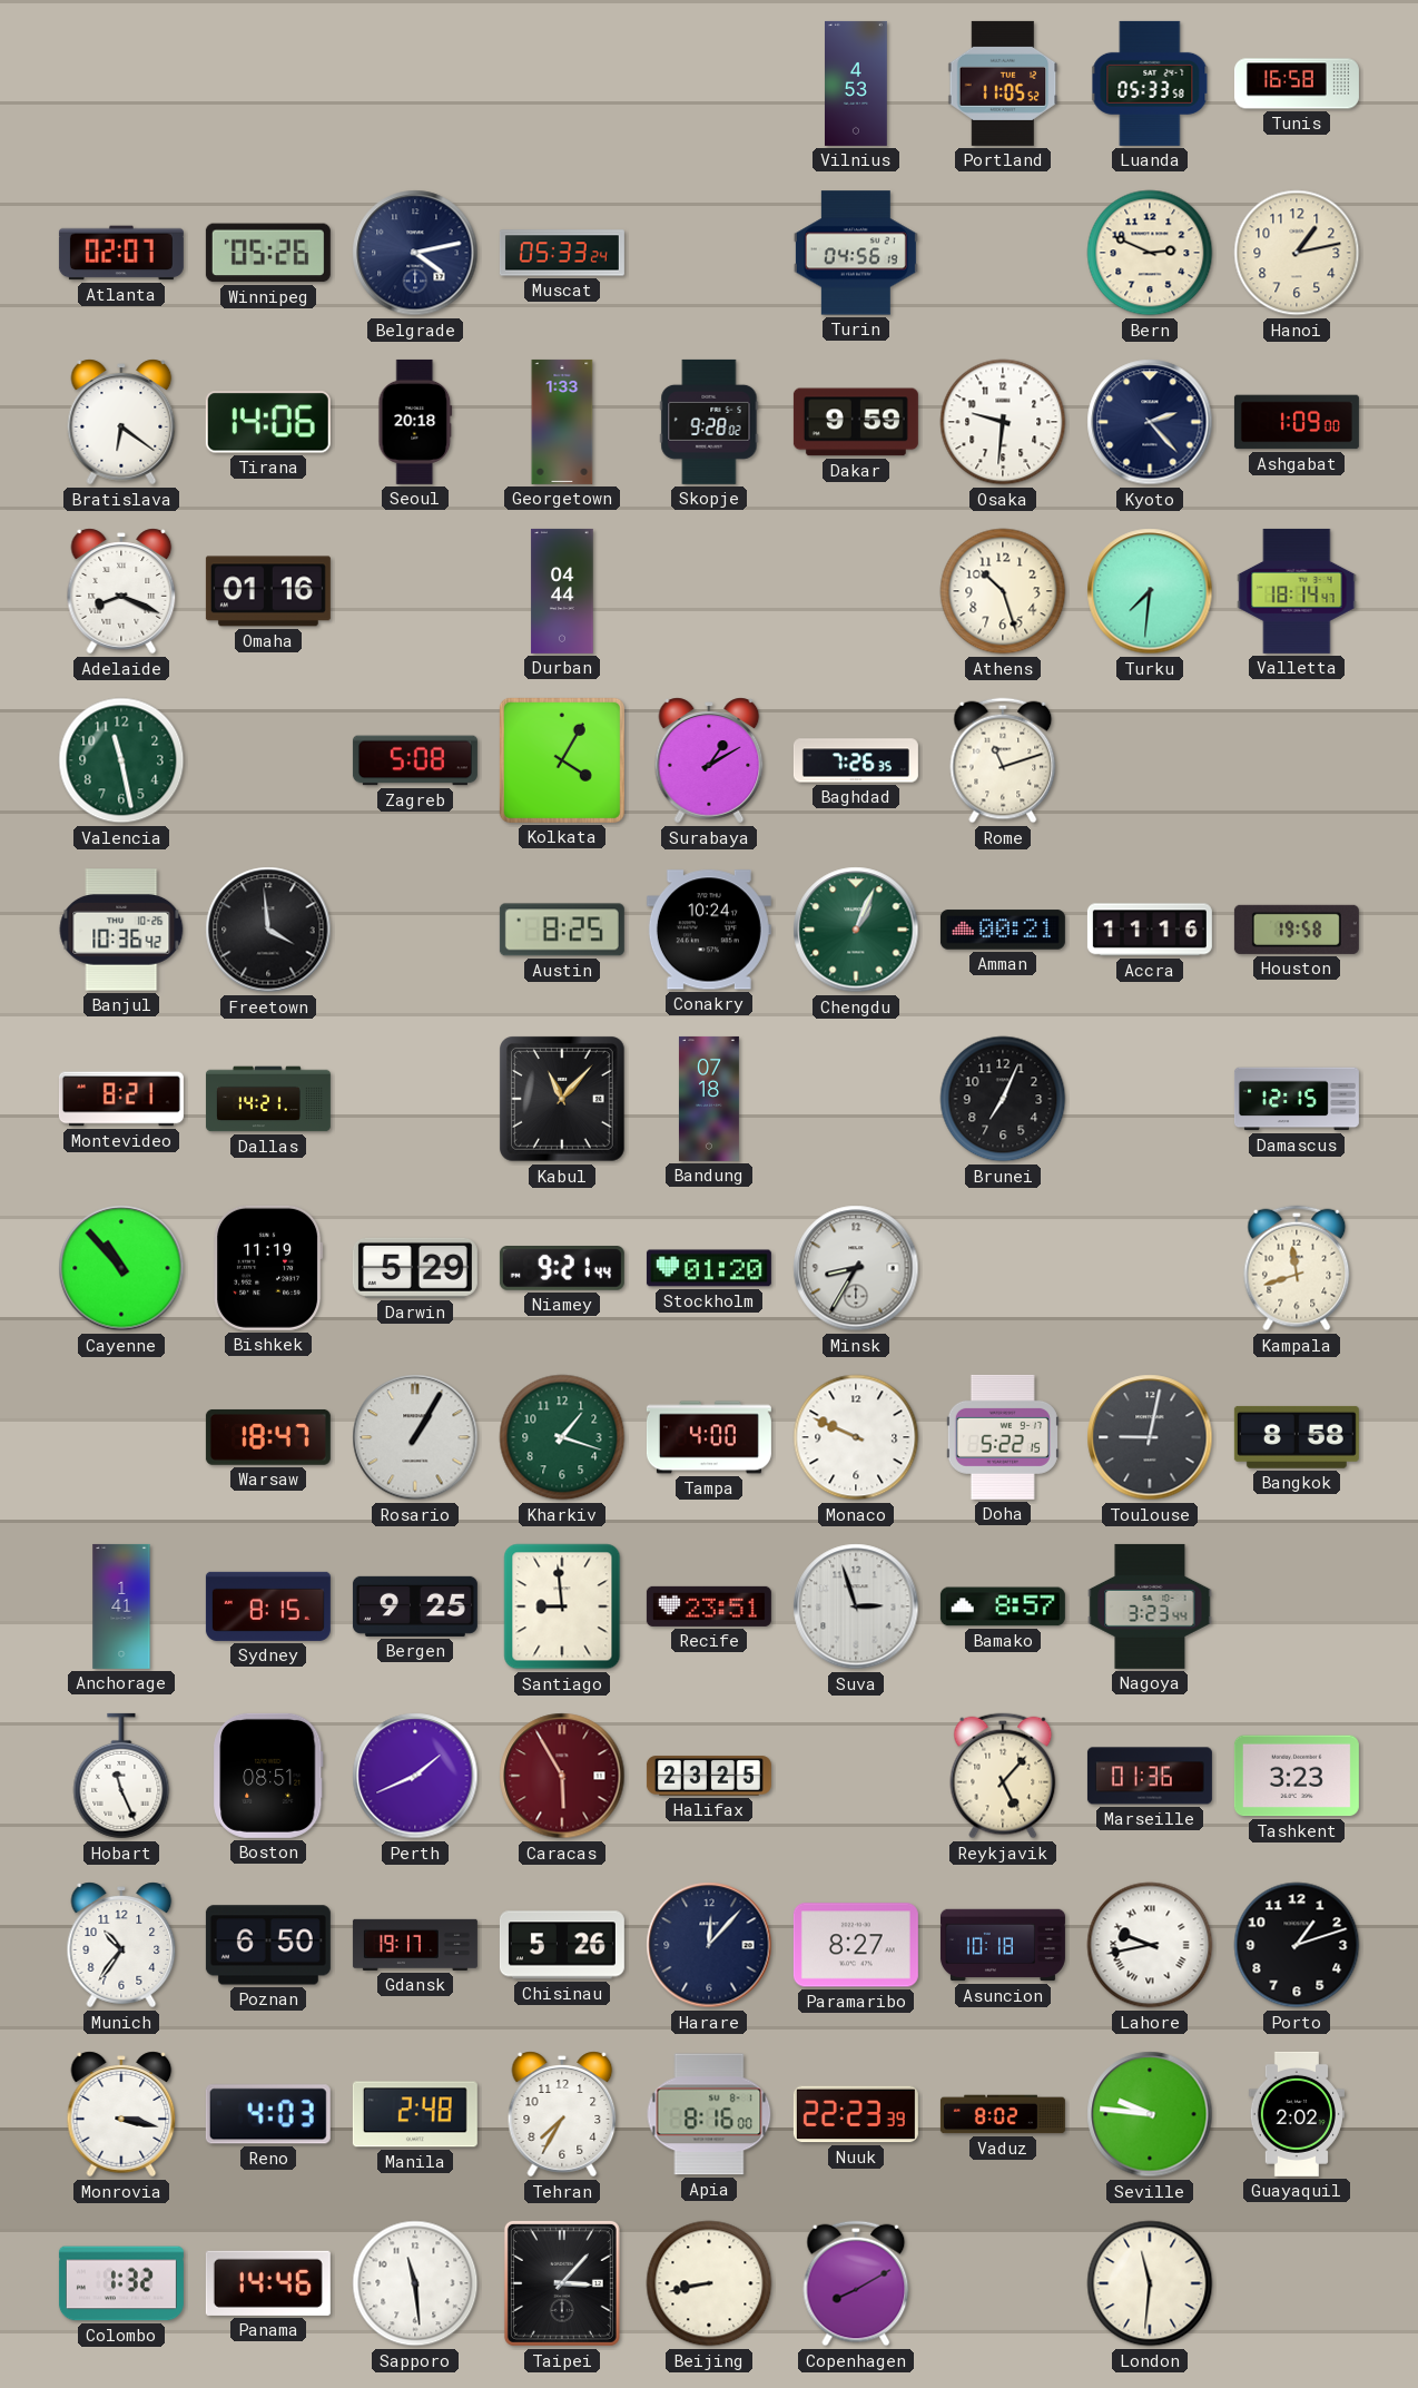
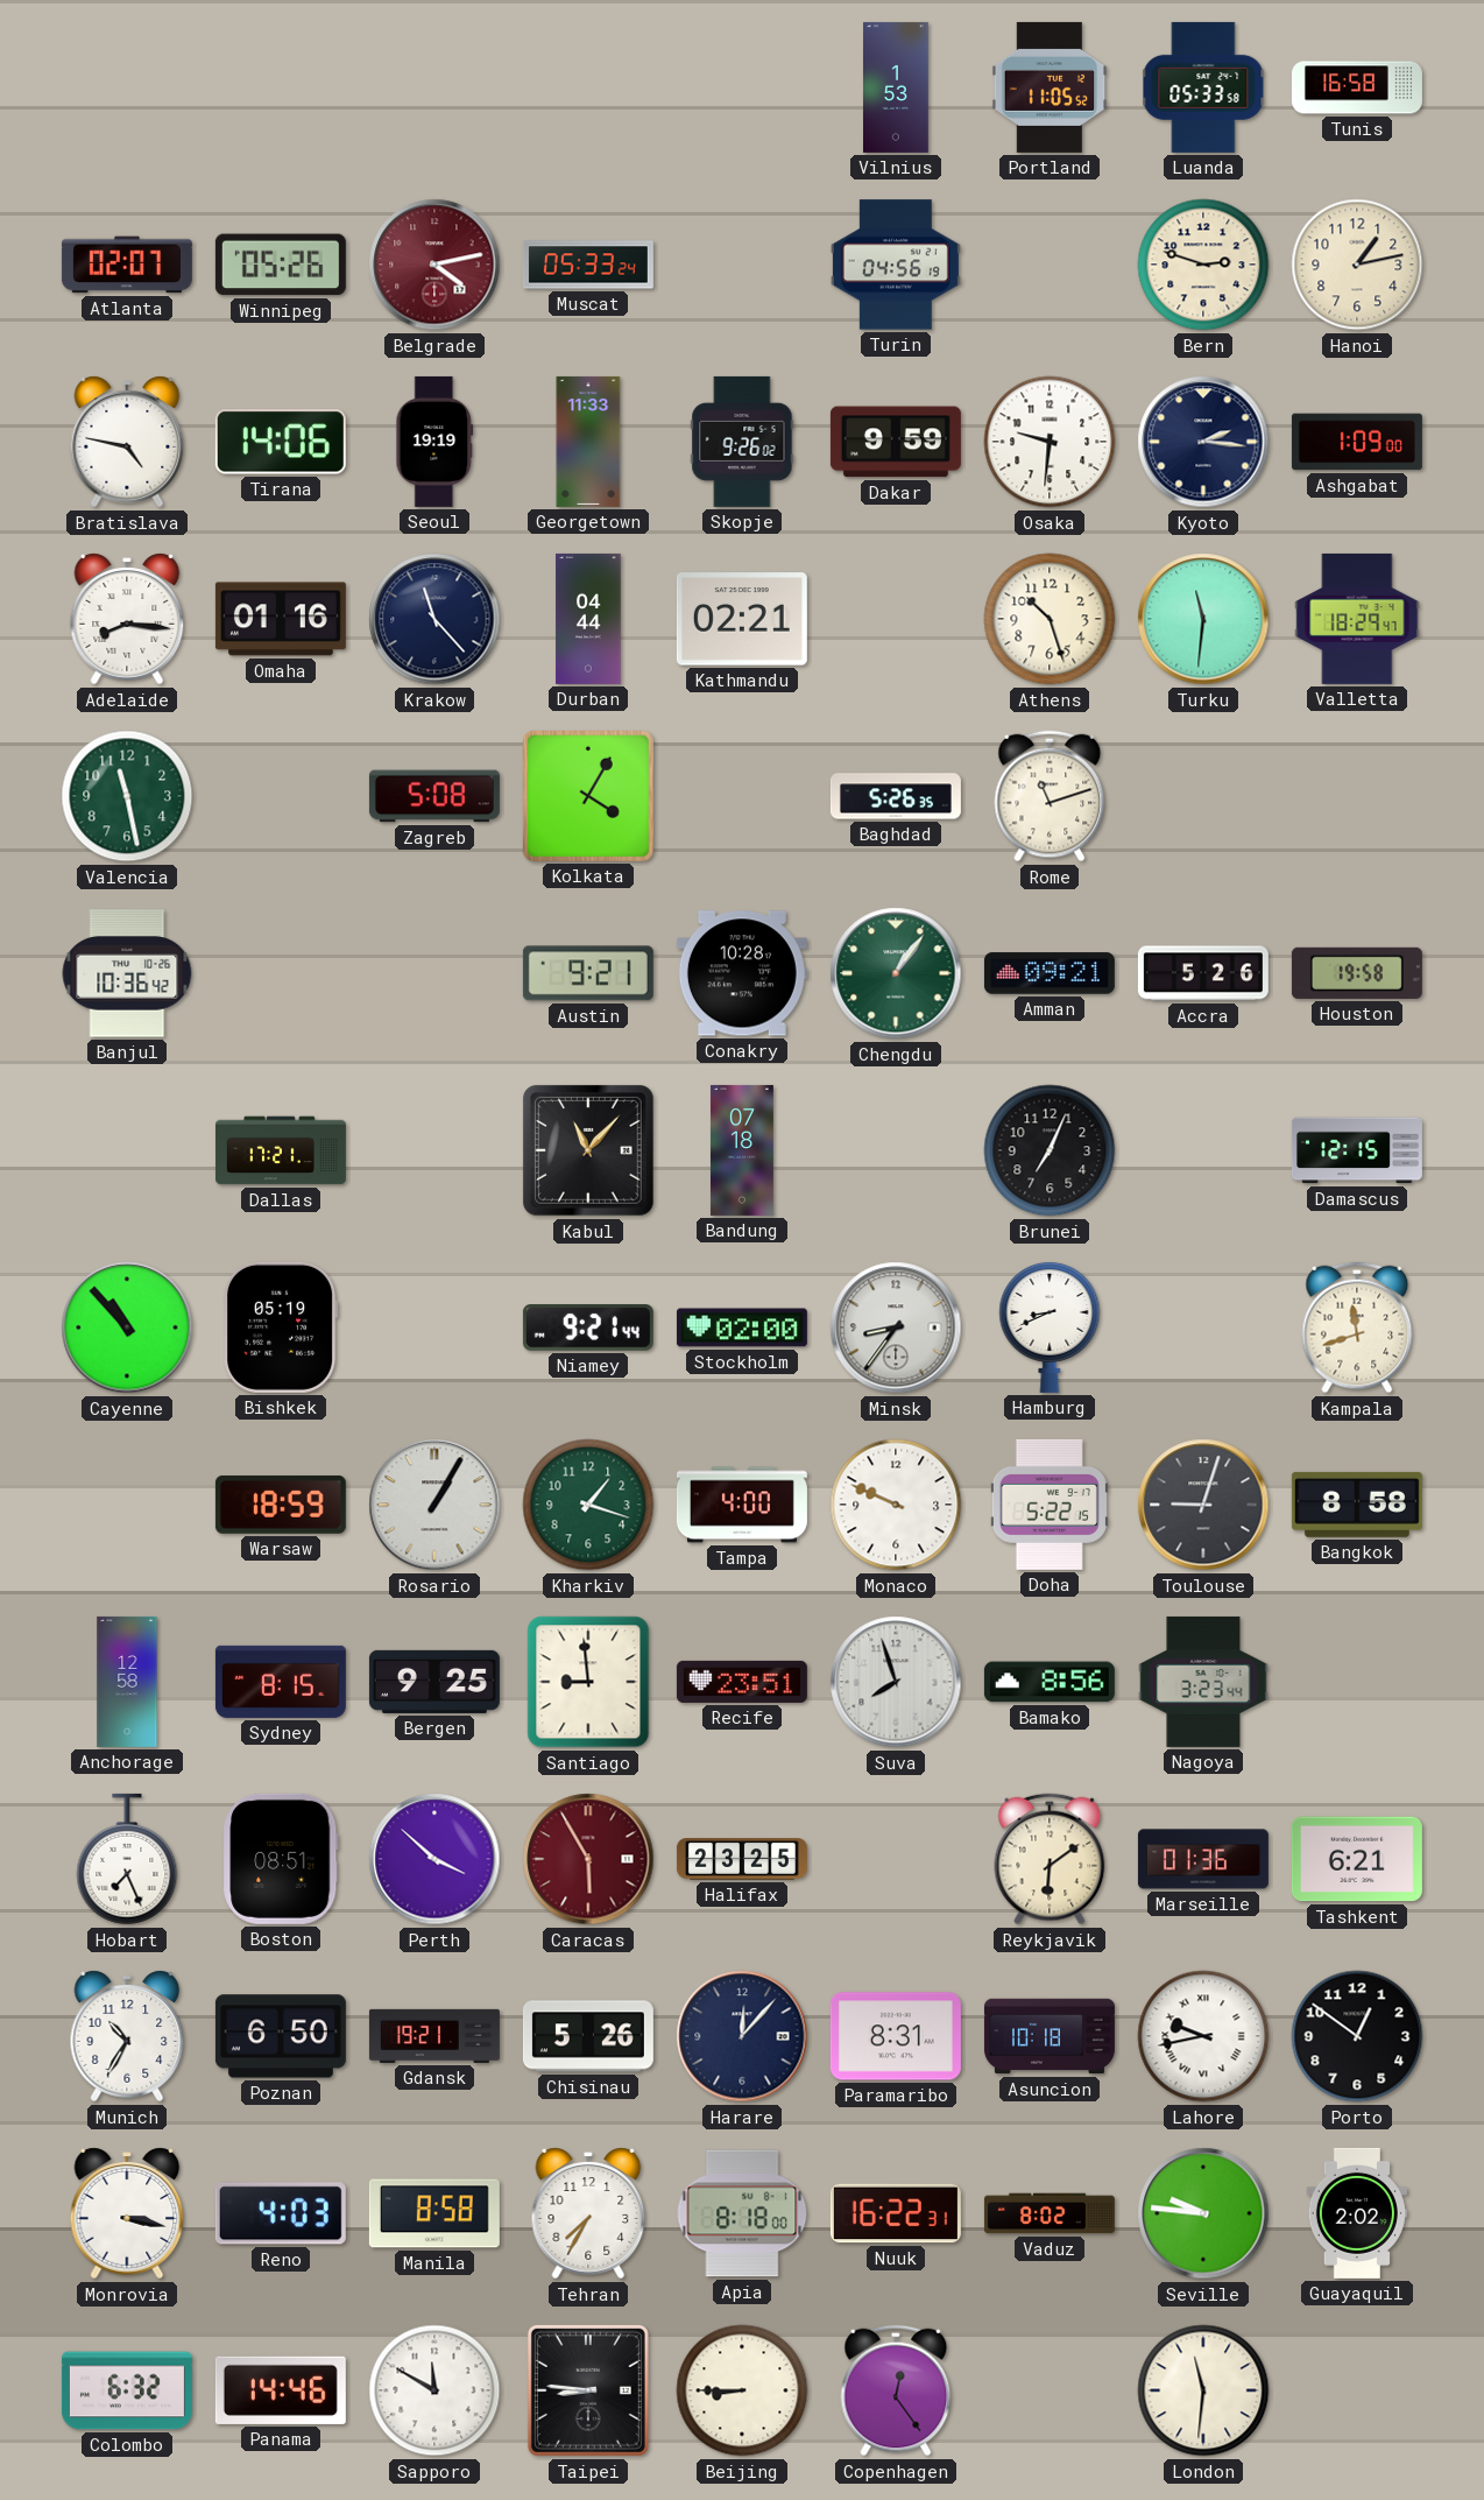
Vilnius: 4:53 -> 1:53 (896, 87)
Belgrade dial: navy -> burgundy (434, 265)
Bern: 2:49 -> 2:48 (1203, 265)
Bratislava: 6:21 -> 4:47 (127, 442)
Seoul: 20:18 -> 19:19 (434, 442)
Georgetown: 1:33 -> 11:33 (588, 442)
Skopje: 9:28 -> 9:26 (742, 442)
Kyoto: 2:23 -> 2:16 (1203, 442)
Adelaide: 8:19 -> 8:16 (127, 619)
Krakow: none -> 11:23 (434, 619)
Kathmandu: none -> 02:21 (742, 619)
Turku: 7:31 -> 11:31 (1203, 619)
Valletta: 18:14 -> 18:29 (1357, 619)
Surabaya: 1:10 -> none (709, 760)
Baghdad: 7:26 -> 5:26 (896, 796)
Freetown: 3:59 -> none (268, 930)
Austin: 8:25 -> 9:21 (588, 973)
Conakry: 10:24 -> 10:28 (742, 973)
Chengdu: 1:04 -> 1:06 (896, 973)
Amman: 00:21 -> 09:21 (1050, 973)
Accra: 11:16 -> 5:26 (1203, 973)
Montevideo: 8:21 -> none (121, 1099)
Dallas: 14:21 -> 17:21 (281, 1150)
Bishkek: 11:19 -> 05:19 (281, 1328)
Darwin: 5:29 -> none (415, 1268)
Stockholm: 01:20 -> 02:00 (742, 1328)
Minsk: 8:35 -> 8:36 (896, 1328)
Hamburg: none -> 8:41 (1050, 1326)
Warsaw: 18:47 -> 18:59 (281, 1505)
Toulouse: 9:02 -> 9:03 (1203, 1505)
Anchorage: 1:41 -> 12:58 (127, 1682)
Suva: 2:57 -> 7:57 (896, 1682)
Bamako: 8:57 -> 8:56 (1050, 1682)
Hobart: 11:26 -> 7:26 (127, 1859)
Perth: 1:41 -> 3:52 (434, 1859)
Reykjavik: 5:07 -> 6:09 (1050, 1859)
Tashkent: 3:23 -> 6:21 (1357, 1859)
Munich: 10:36 -> 10:35 (127, 2036)
Gdansk: 19:17 -> 19:21 (434, 2036)
Paramaribo: 8:27 -> 8:31 (896, 2036)
Porto: 1:12 -> 12:51 (1357, 2036)
Manila: 2:48 -> 8:58 (434, 2213)
Apia: 8:16 -> 8:18 (742, 2213)
Nuuk: 22:23 -> 16:22 (896, 2213)
Colombo: 1:32 -> 6:32 (127, 2390)
Sapporo: 11:29 -> 11:50 (434, 2390)
Taipei: 3:07 -> 8:46 (588, 2390)
Beijing: 8:43 -> 8:45 (742, 2390)
Copenhagen: 8:10 -> 12:24 (896, 2390)
